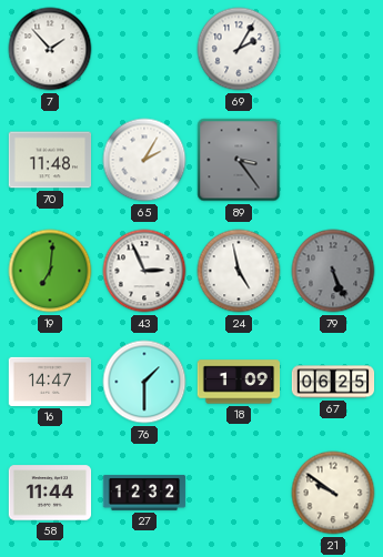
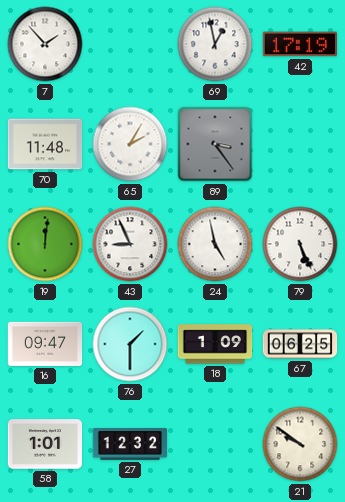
69: 2:05 -> 12:58 (215, 44)
42: none -> 17:19 (299, 44)
19: 7:01 -> 12:01 (45, 244)
43: 2:56 -> 8:56 (130, 244)
79 dial: grey -> white (300, 244)
16: 14:47 -> 09:47 (45, 344)
58: 11:44 -> 1:01 (45, 444)
